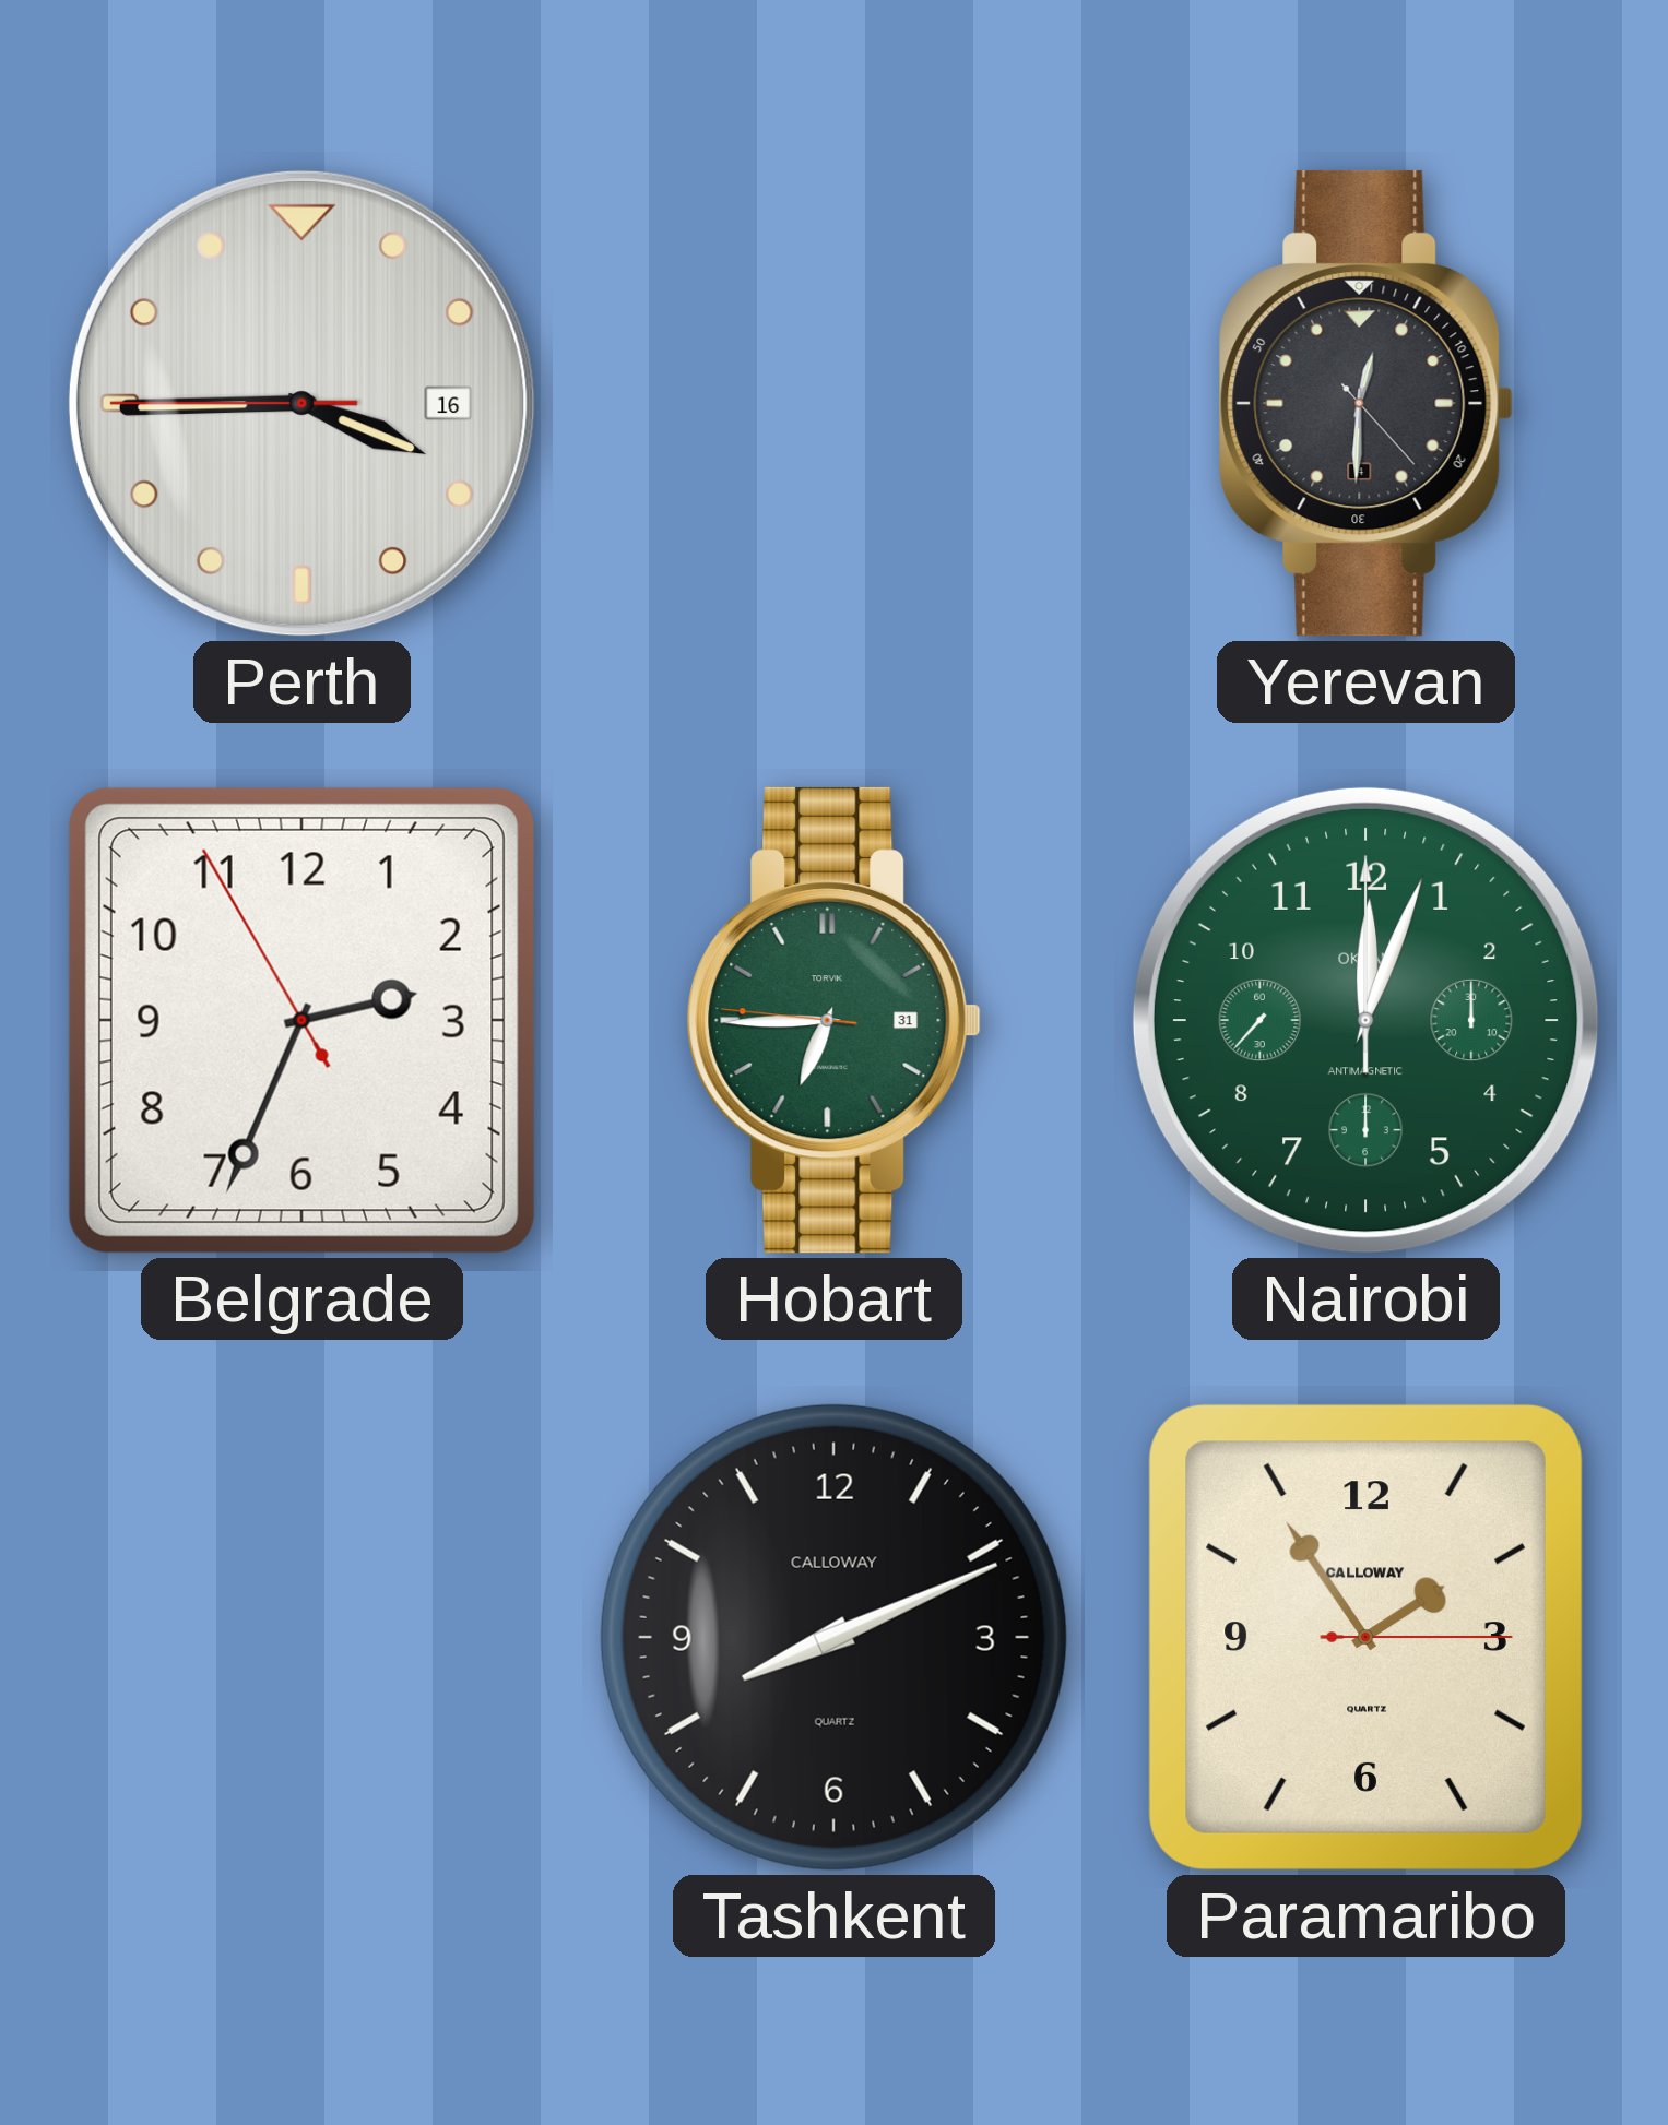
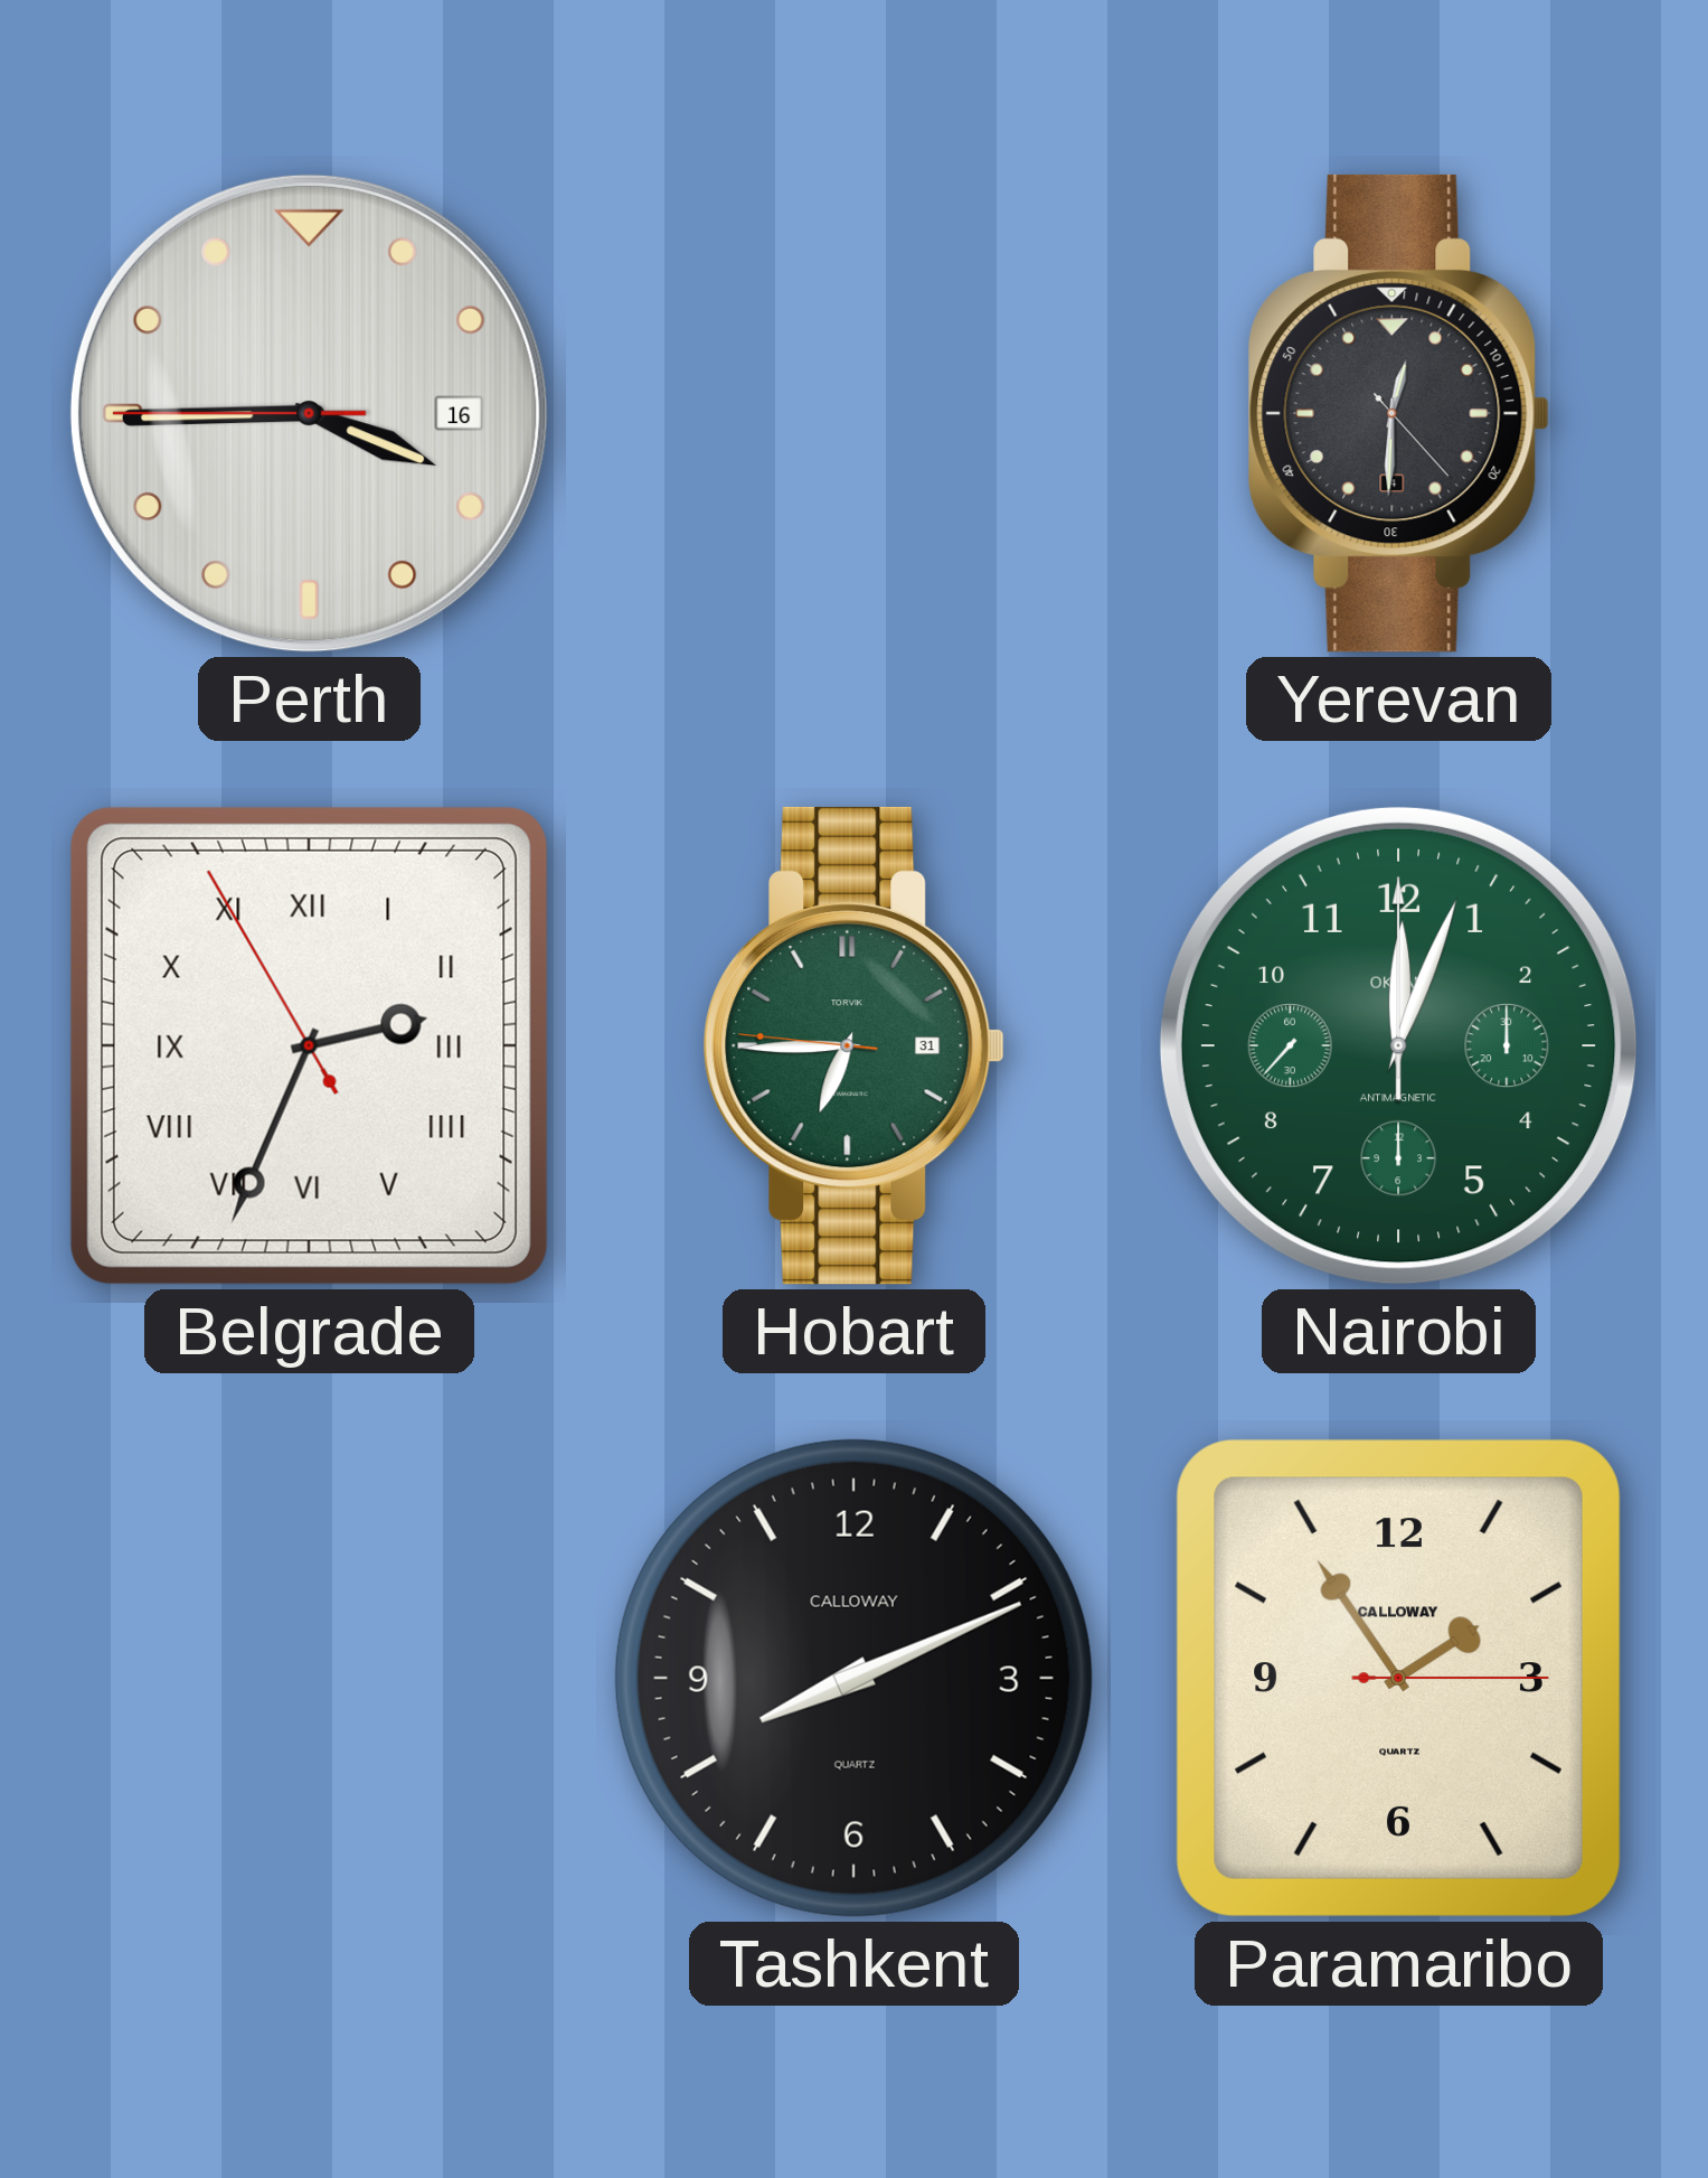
Belgrade numerals: Arabic -> Roman (309, 1045)
